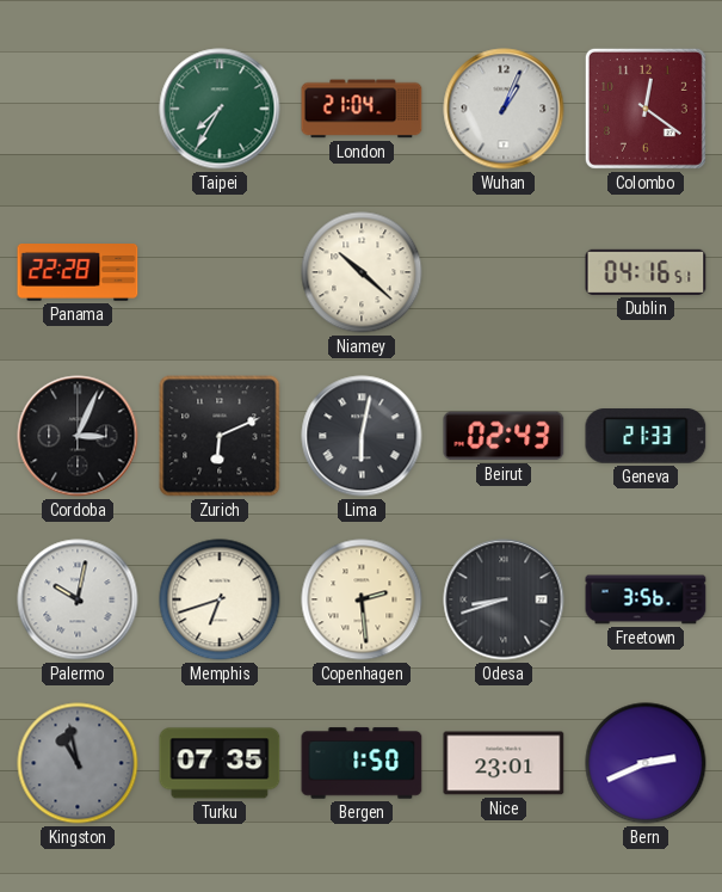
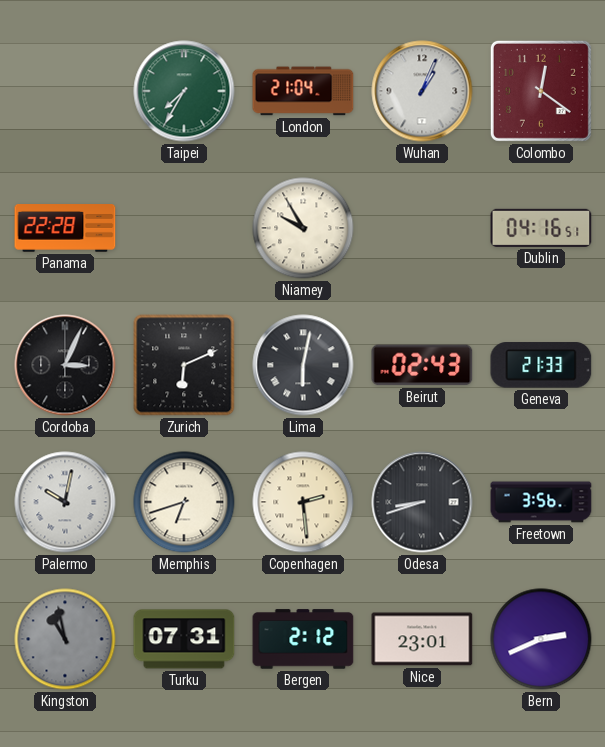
Niamey: 10:22 -> 9:55 (303, 228)
Turku: 07:35 -> 07:31 (184, 639)
Bergen: 1:50 -> 2:12 (303, 639)
